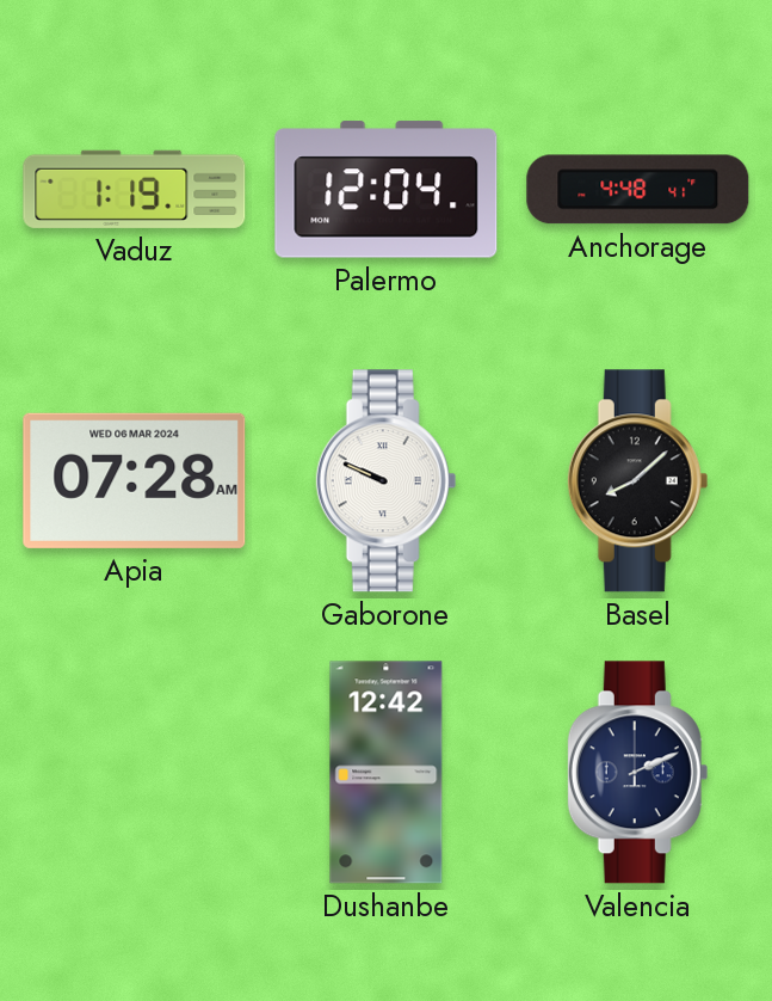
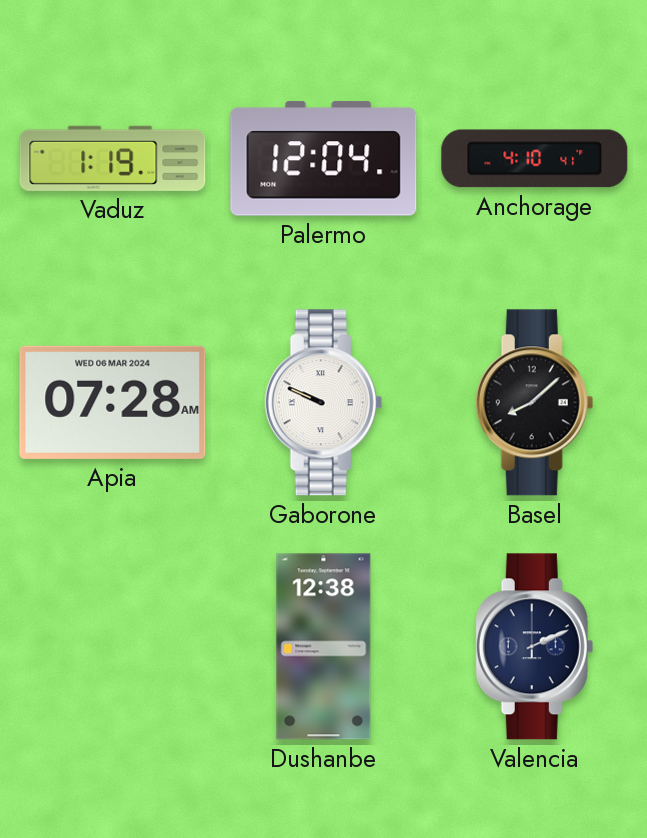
Anchorage: 4:48 -> 4:10 (535, 159)
Dushanbe: 12:42 -> 12:38 (324, 647)
